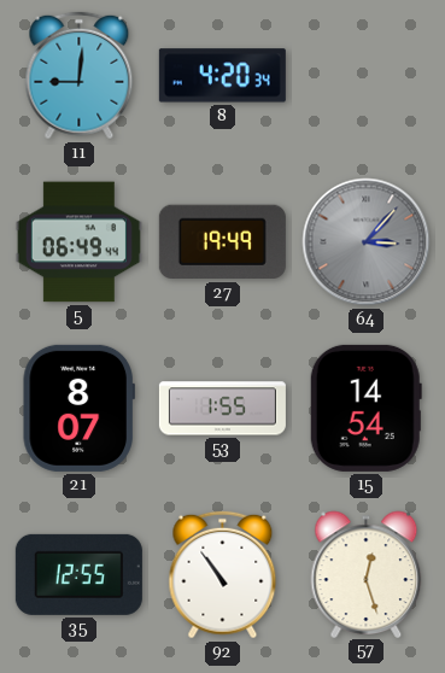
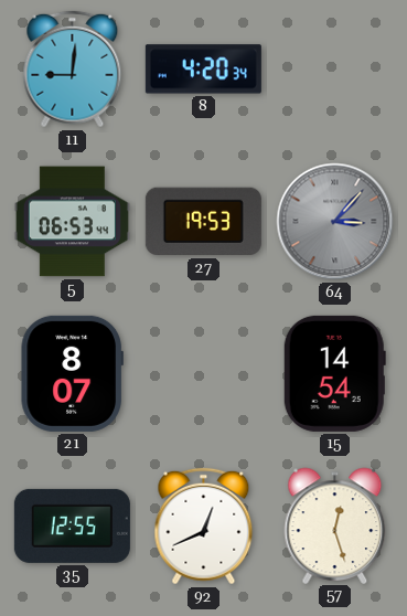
5: 06:49 -> 06:53 (72, 222)
27: 19:49 -> 19:53 (203, 222)
53: 1:55 -> none (222, 409)
92: 10:54 -> 12:41 (204, 527)
